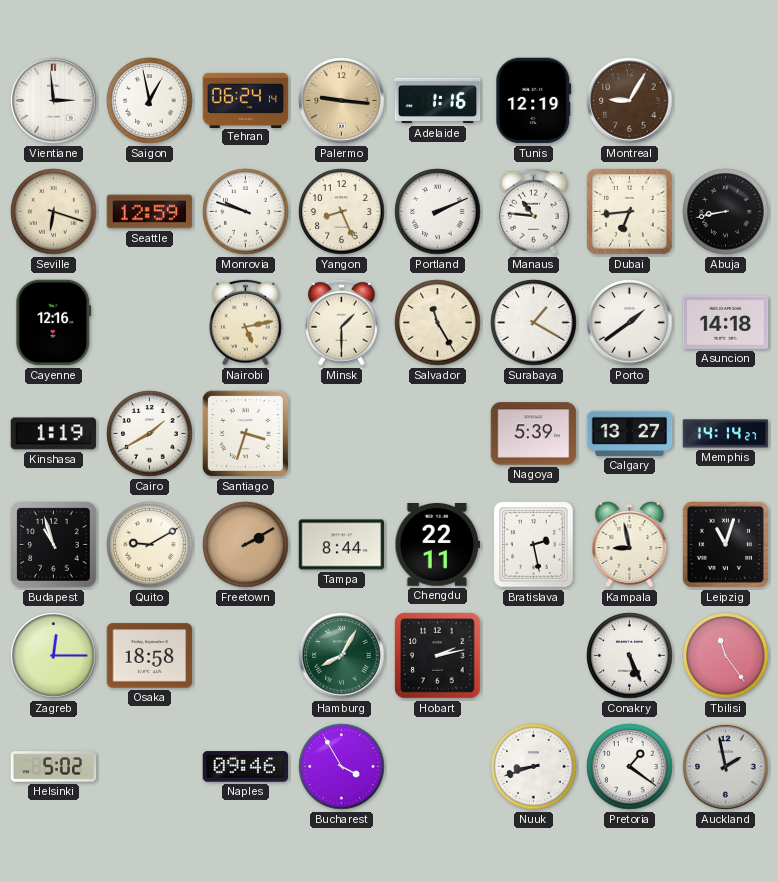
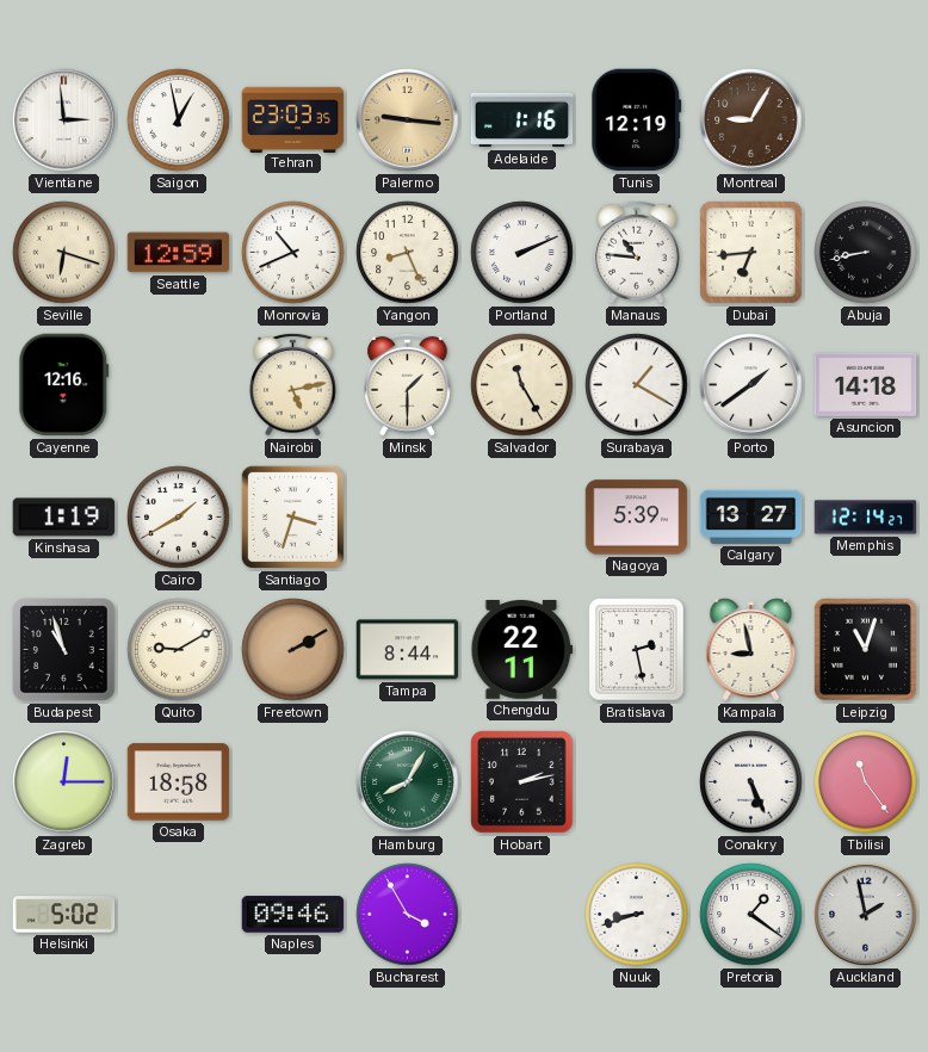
Tehran: 06:24 -> 23:03 (293, 119)
Monrovia: 9:48 -> 10:41 (293, 253)
Memphis: 14:14 -> 12:14 (866, 518)
